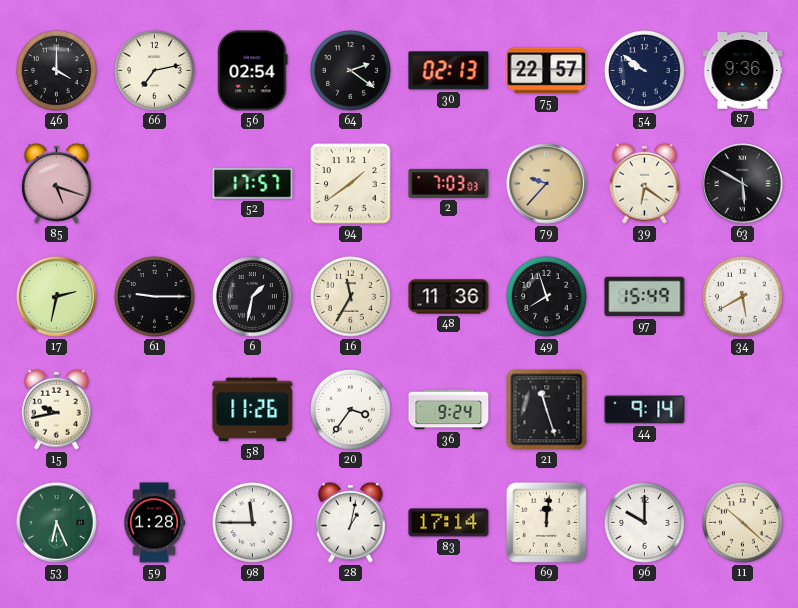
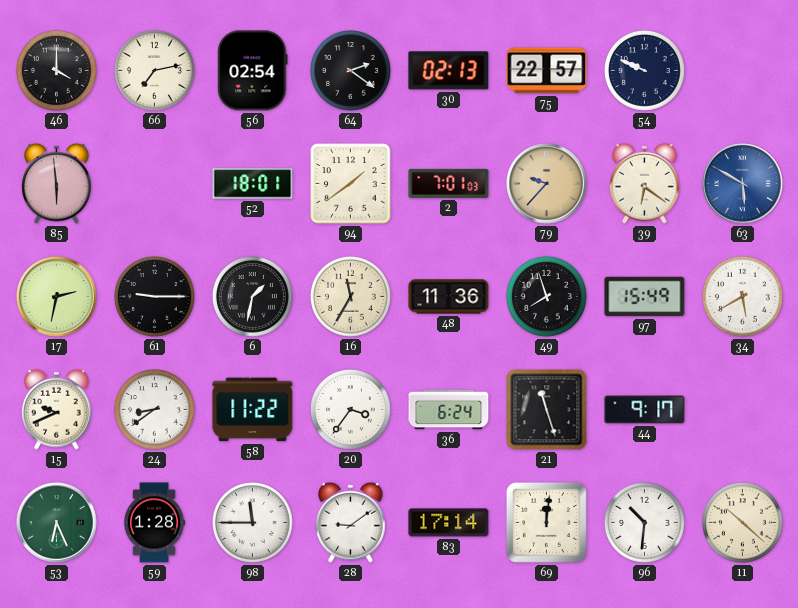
54: 9:51 -> 9:49 (645, 71)
87: 9:36 -> none (743, 71)
85: 5:18 -> 5:59 (57, 183)
52: 17:57 -> 18:01 (253, 184)
2: 7:03 -> 7:01 (449, 183)
63 dial: black -> blue (743, 184)
15: 9:43 -> 9:41 (57, 409)
24: none -> 8:39 (155, 410)
58: 11:26 -> 11:22 (253, 410)
36: 9:24 -> 6:24 (449, 410)
44: 9:14 -> 9:17 (645, 410)
28: 1:02 -> 9:09 (351, 522)
96: 10:00 -> 10:31 (645, 523)
